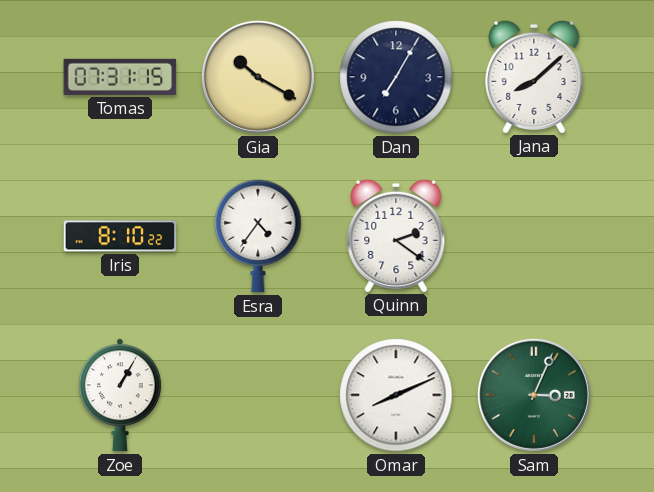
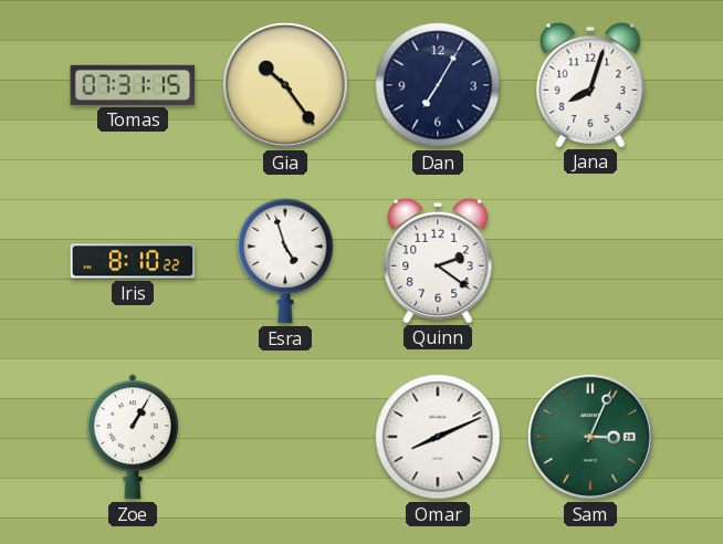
Gia: 10:20 -> 10:24 (285, 85)
Jana: 8:08 -> 8:03 (590, 84)
Esra: 4:36 -> 4:57 (285, 261)
